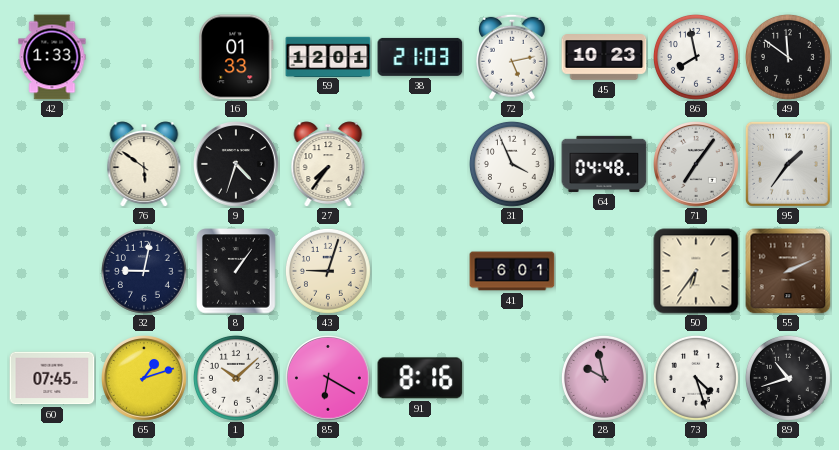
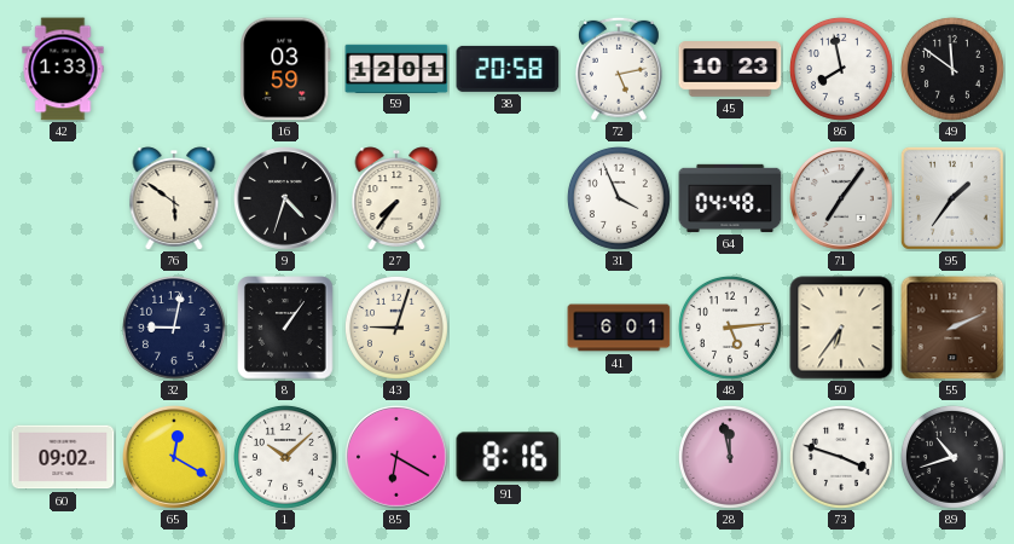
16: 01:33 -> 03:59 (285, 69)
38: 21:03 -> 20:58 (508, 69)
48: none -> 5:14 (730, 328)
60: 07:45 -> 09:02 (63, 457)
65: 1:12 -> 12:20 (175, 458)
28: 9:58 -> 11:58 (730, 457)
73: 4:27 -> 3:48 (841, 457)
